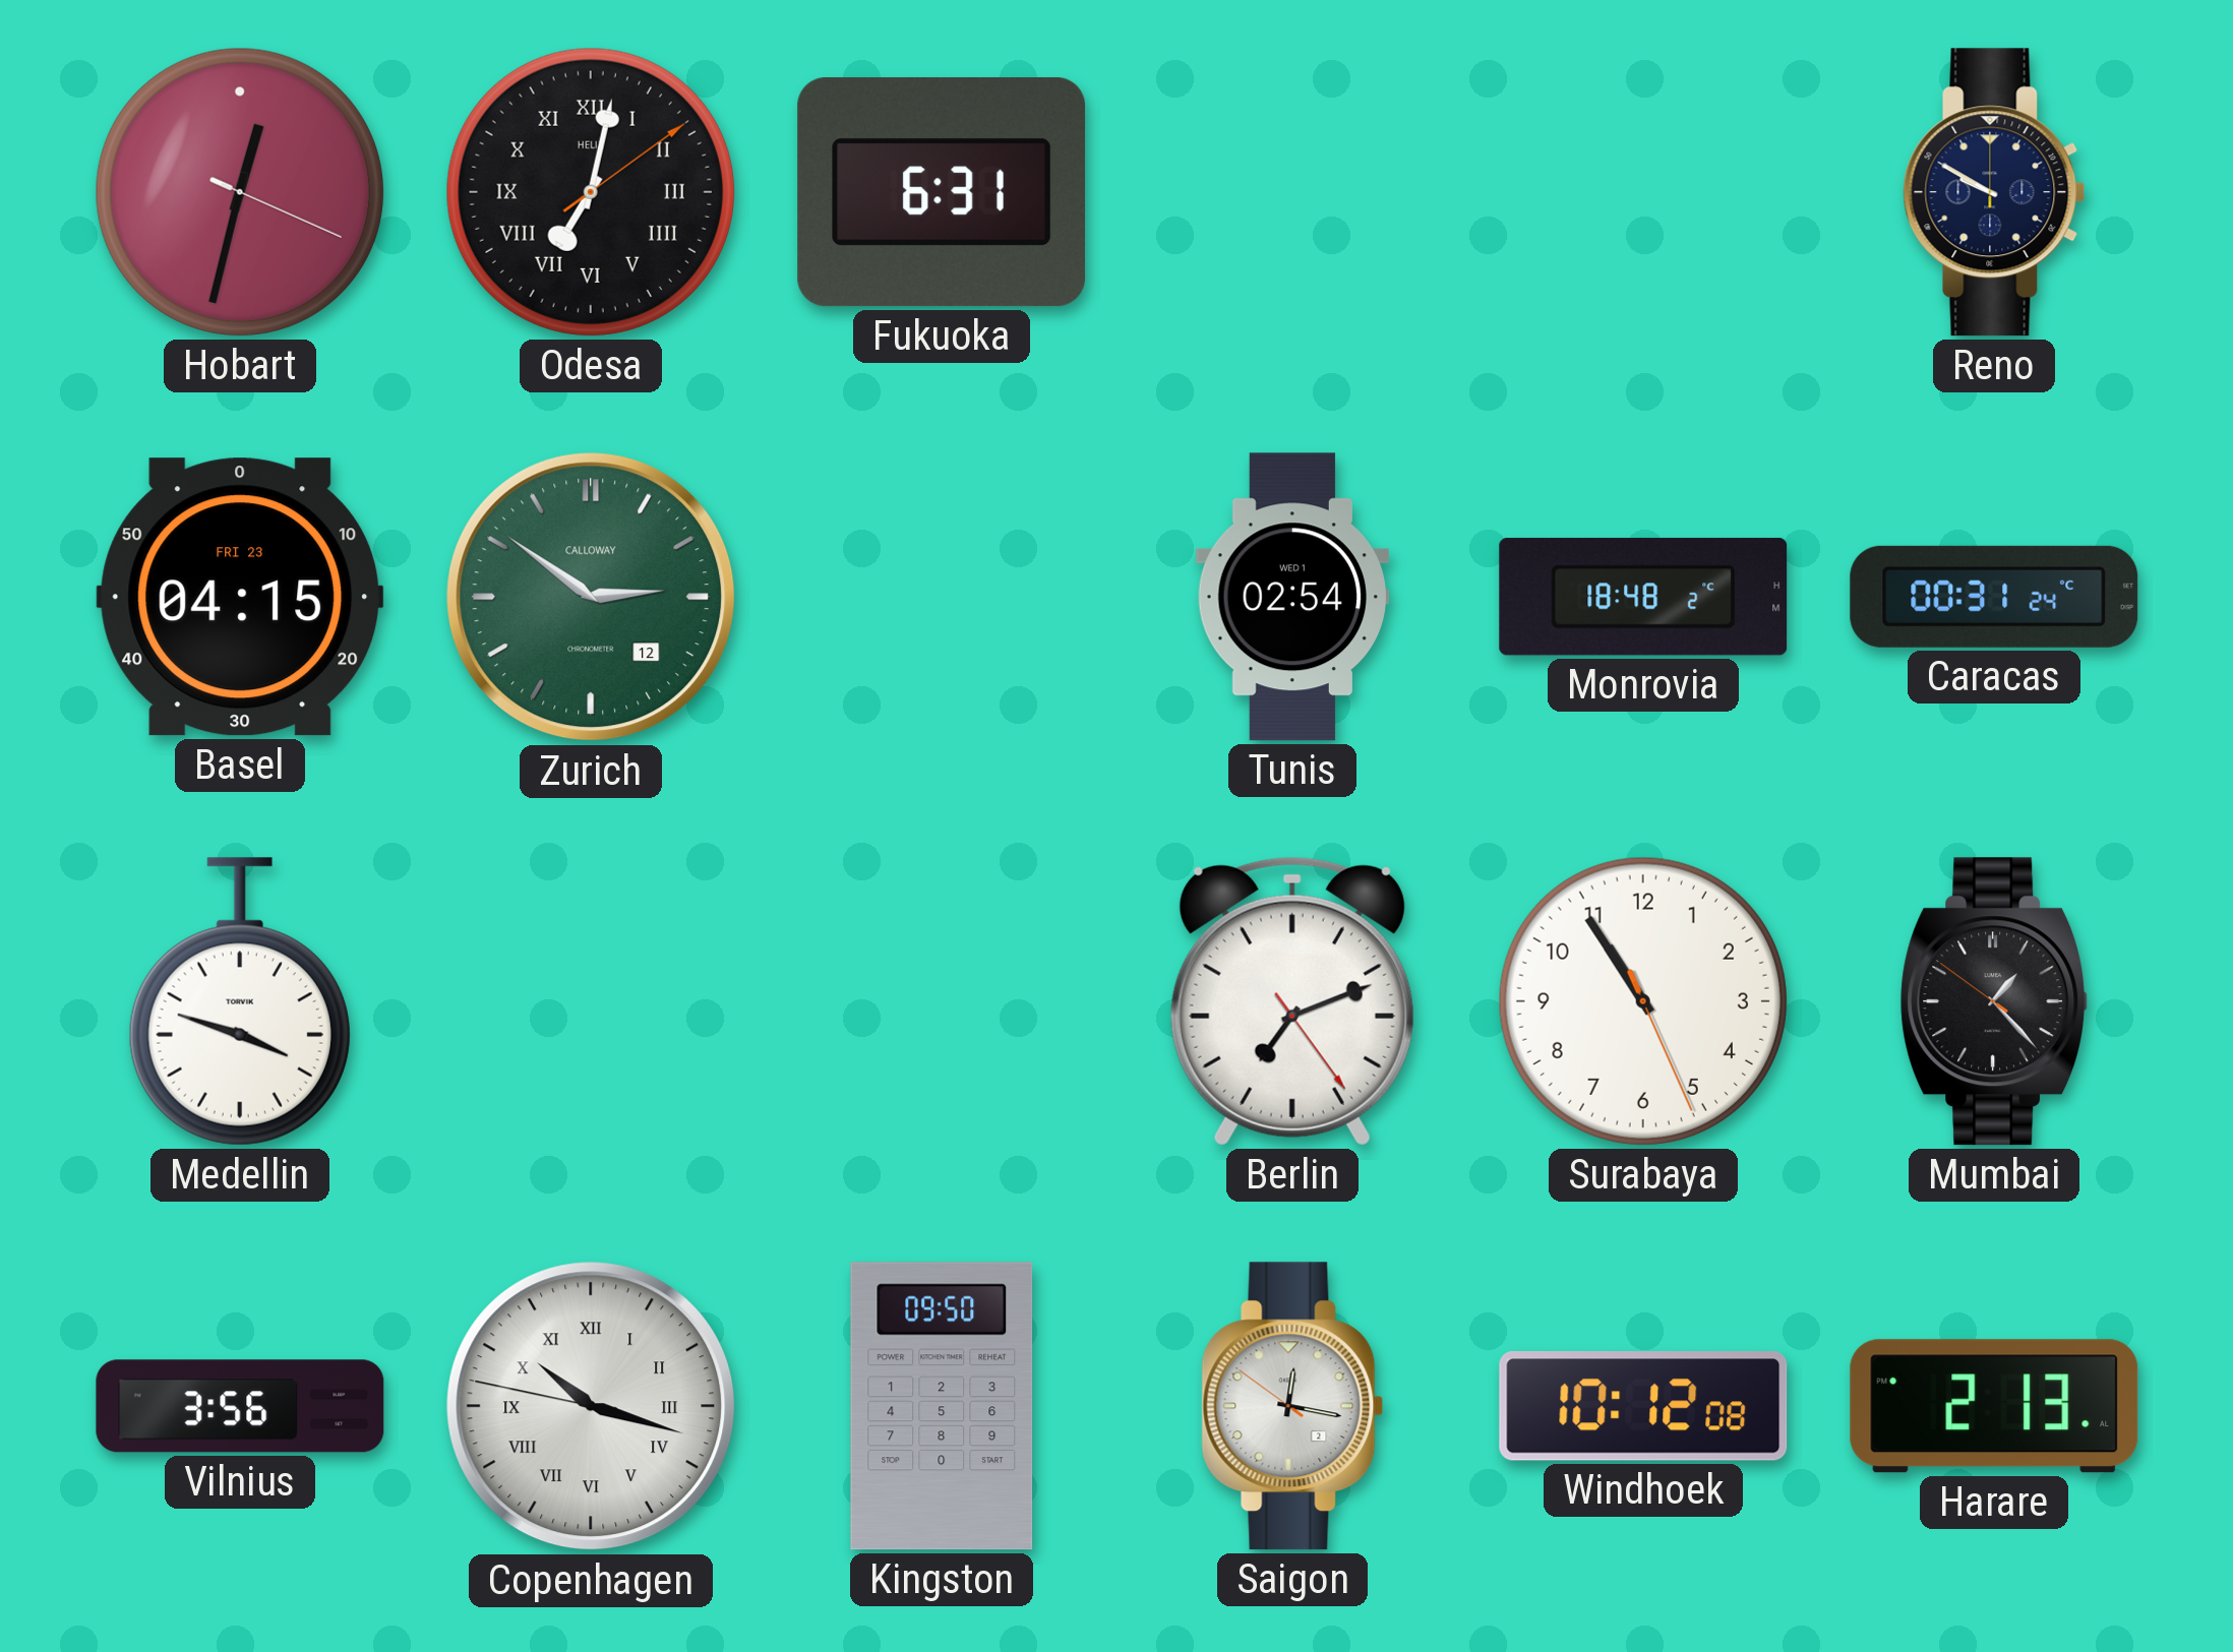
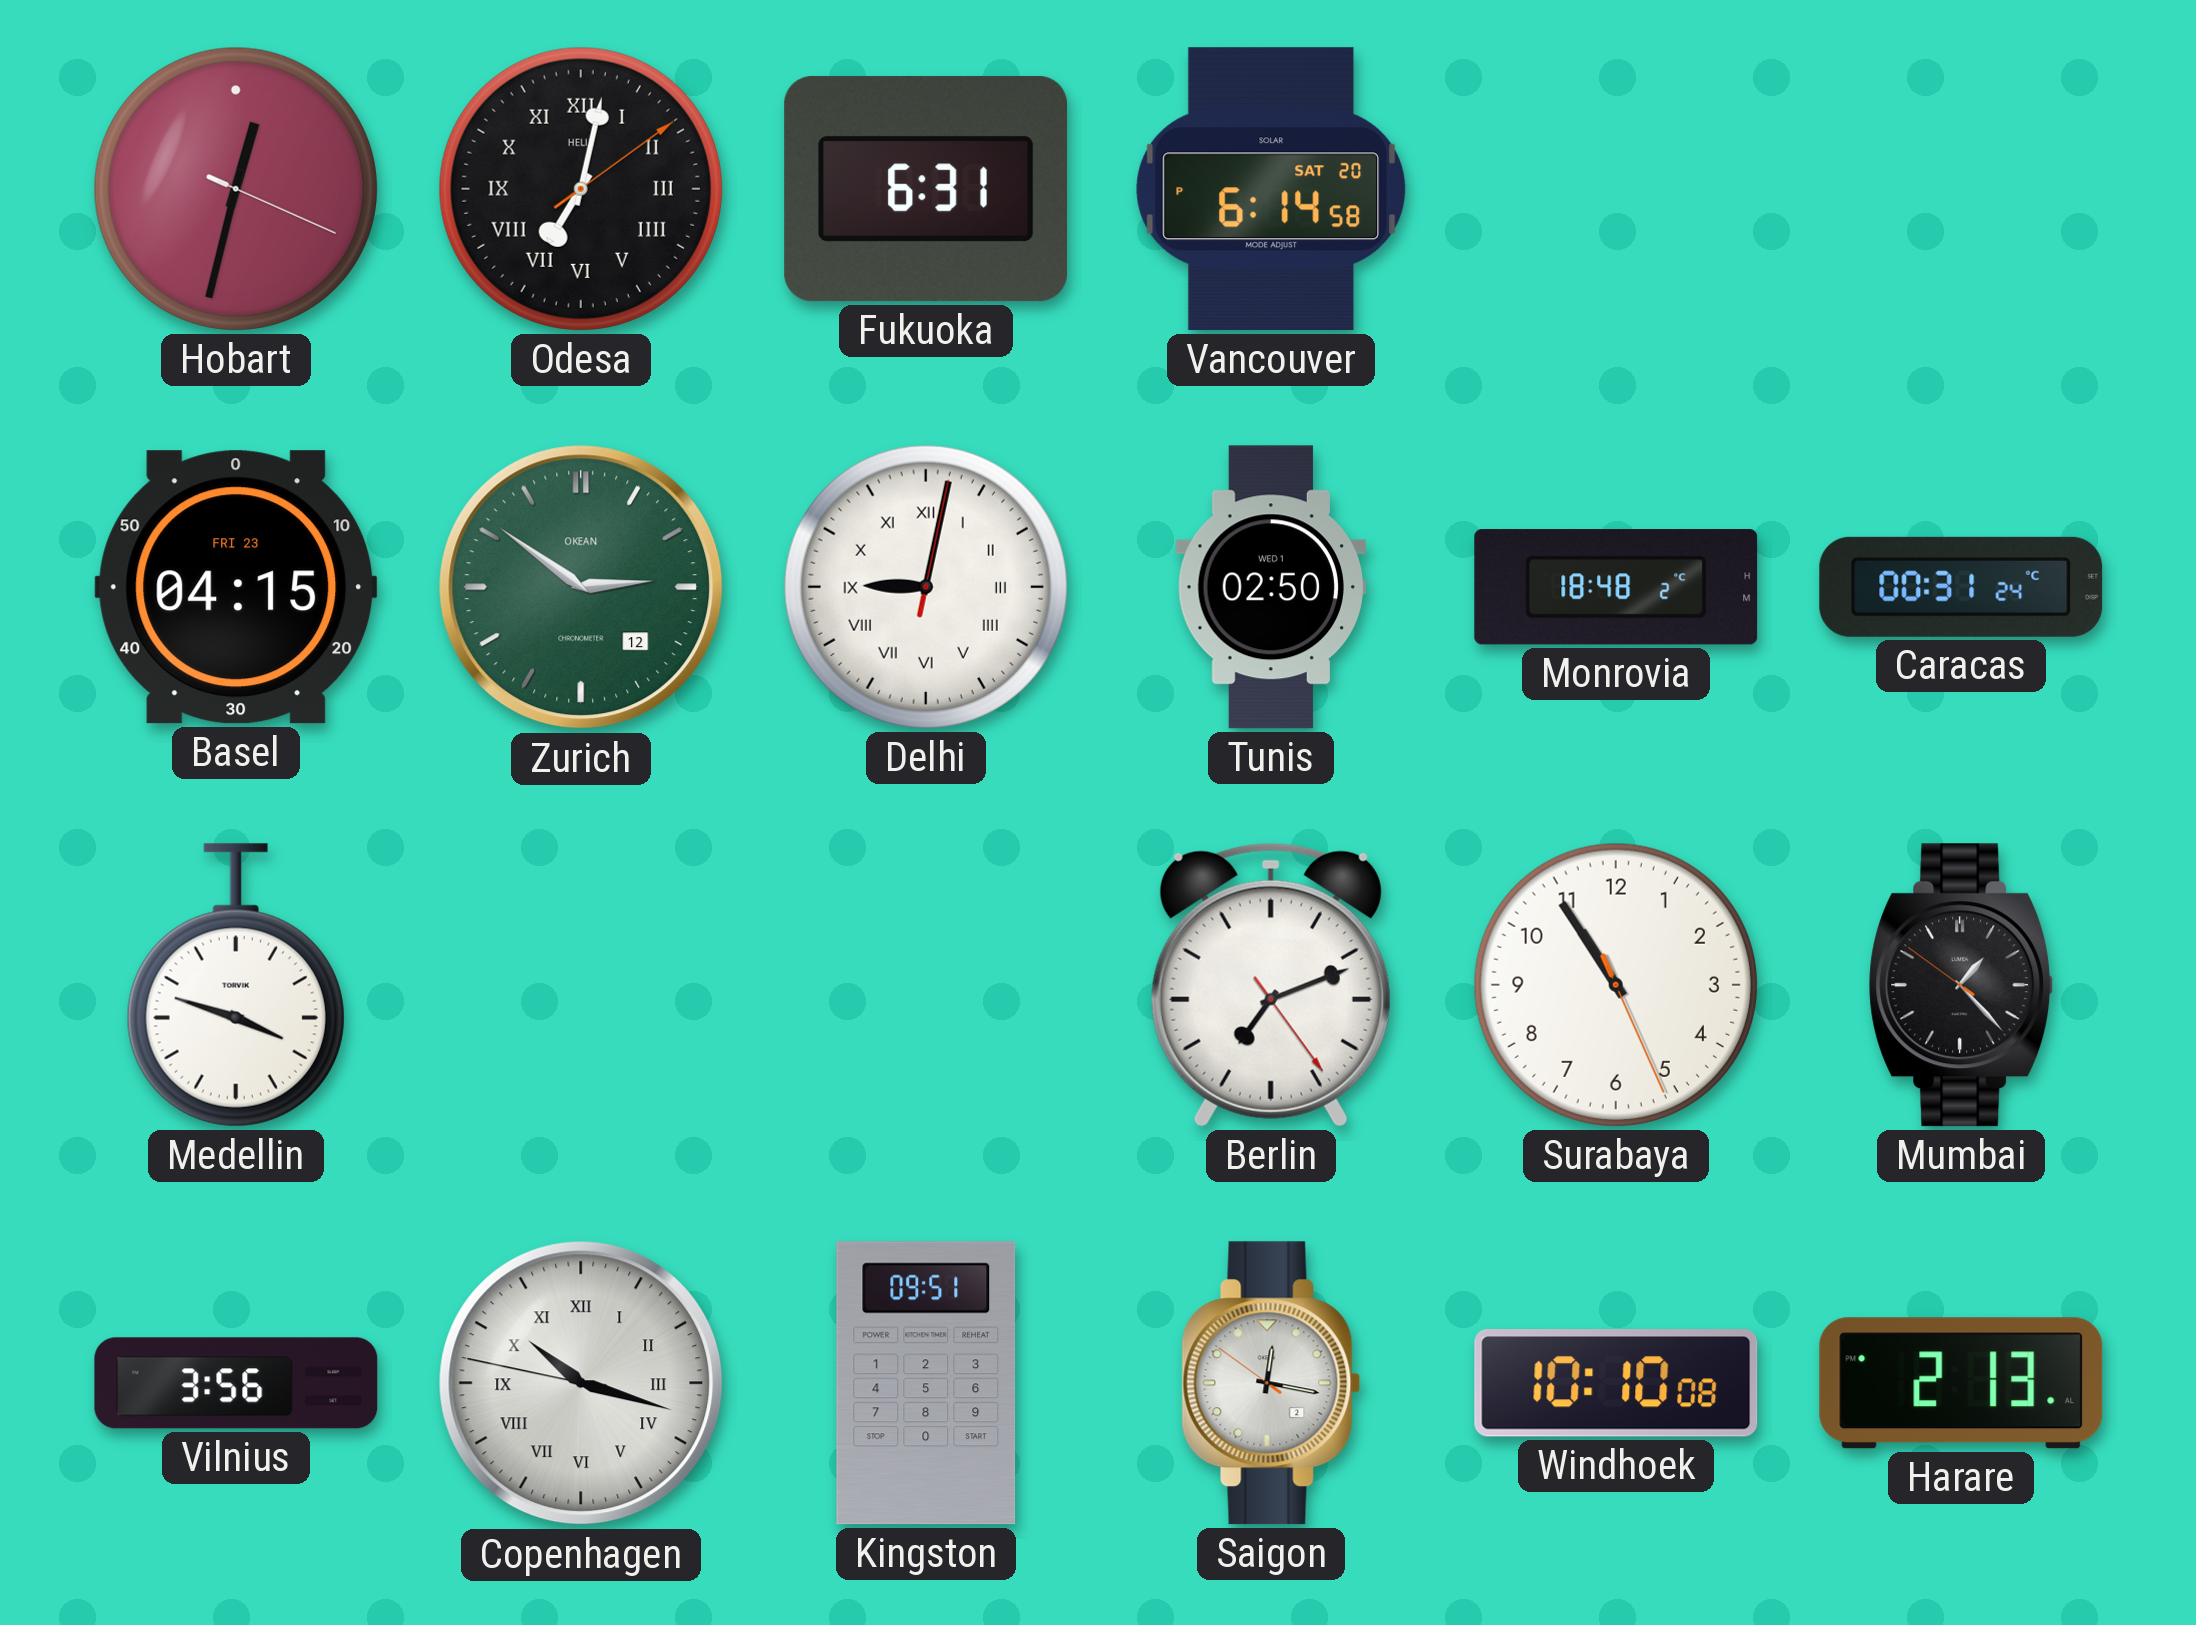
Vancouver: none -> 6:14 (1271, 189)
Reno: 9:50 -> none (1994, 192)
Zurich brand: CALLOWAY -> OKEAN (581, 587)
Delhi: none -> 9:02 (926, 587)
Tunis: 02:54 -> 02:50 (1271, 587)
Kingston: 09:50 -> 09:51 (926, 1383)
Windhoek: 10:12 -> 10:10 (1616, 1384)
